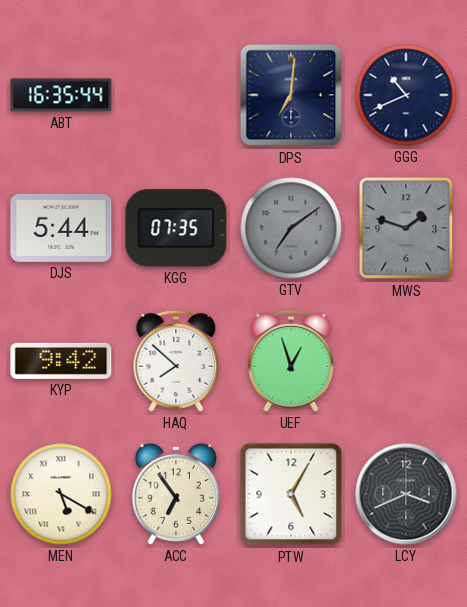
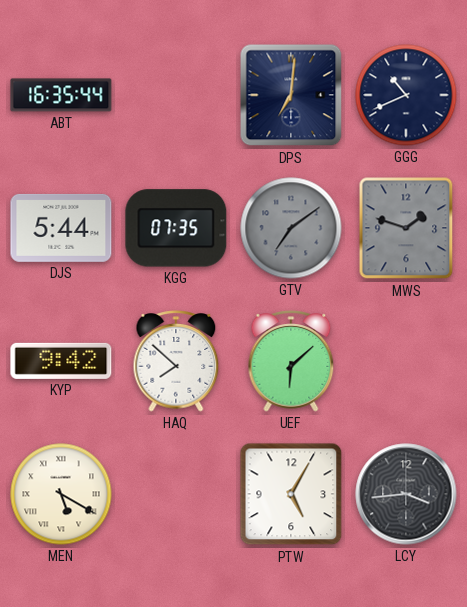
UEF: 12:57 -> 6:08 (291, 361)
ACC: 6:54 -> none (176, 494)
LCY: 3:41 -> 3:44 (406, 494)
